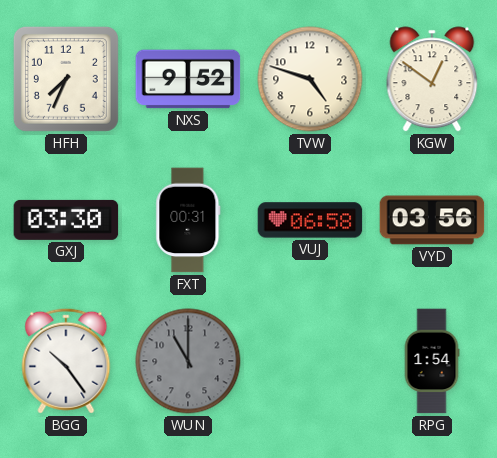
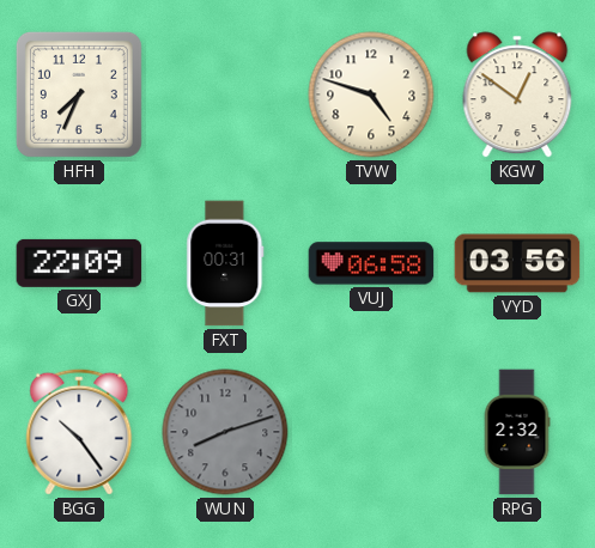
NXS: 9:52 -> none (188, 79)
GXJ: 03:30 -> 22:09 (79, 263)
WUN: 11:00 -> 8:12 (225, 432)
RPG: 1:54 -> 2:32 (517, 432)
